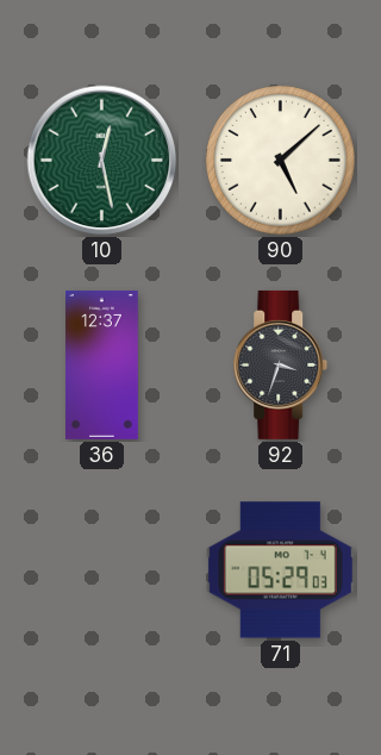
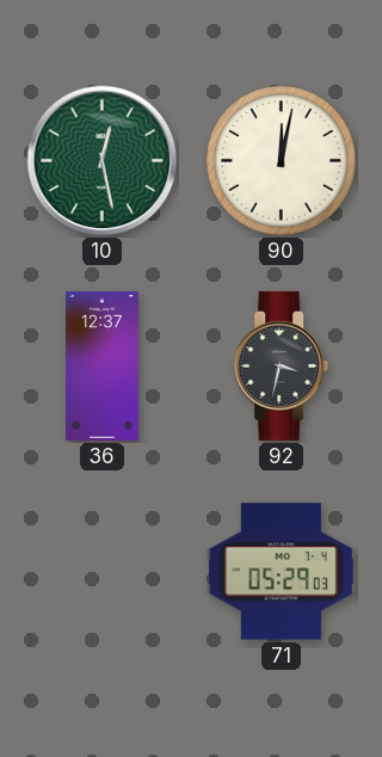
90: 5:08 -> 12:02 (282, 161)
92: 3:33 -> 3:32 (282, 365)
